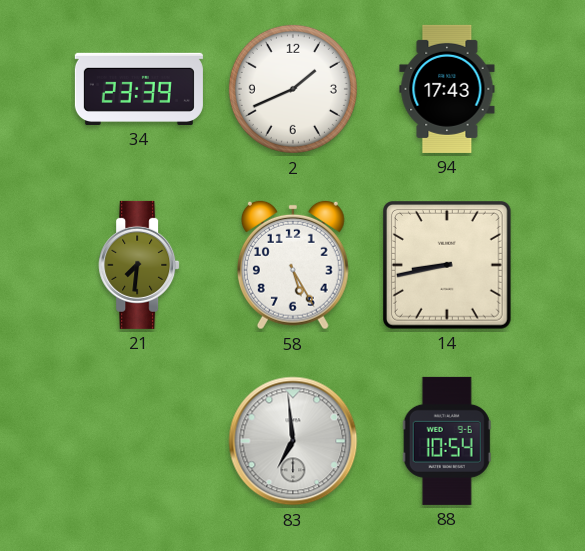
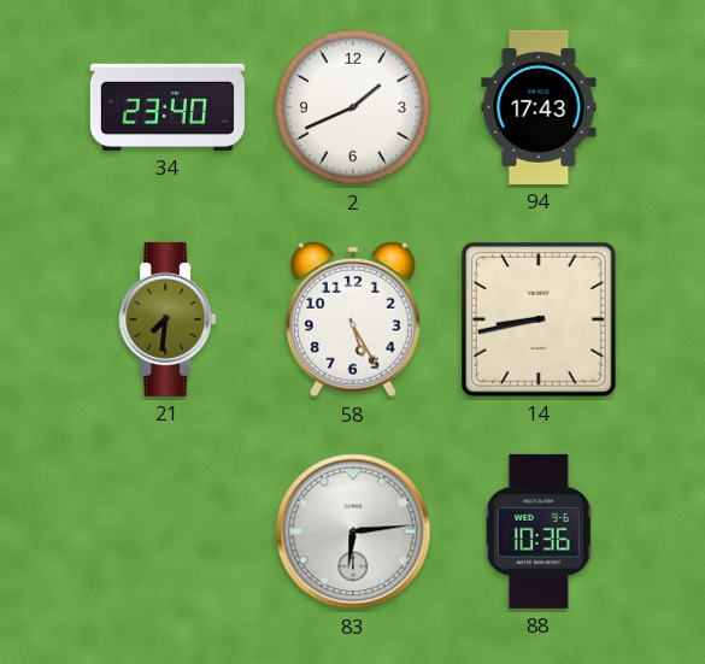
34: 23:39 -> 23:40 (168, 107)
83: 6:59 -> 6:14 (353, 531)
88: 10:54 -> 10:36 (539, 531)
